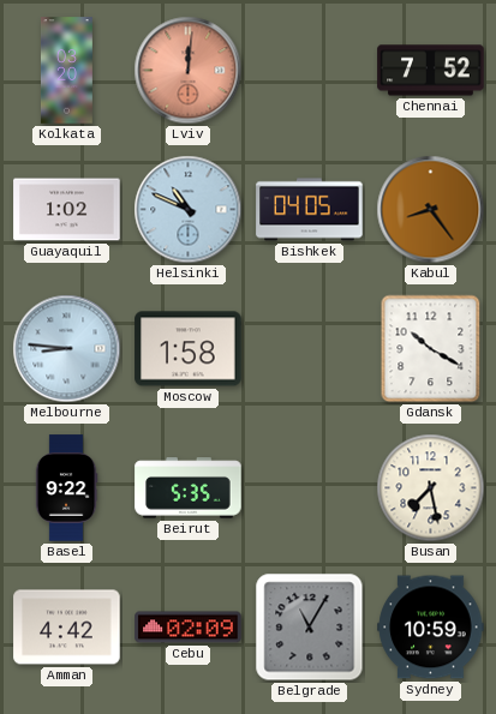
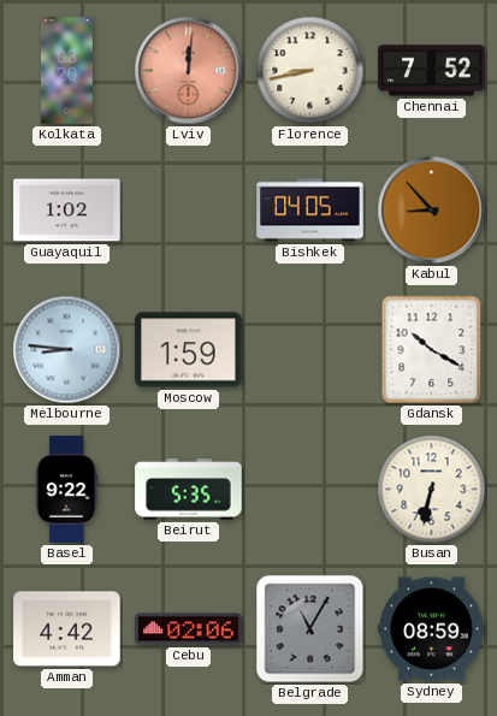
Florence: none -> 8:43 (310, 71)
Helsinki: 10:49 -> none (189, 210)
Kabul: 8:24 -> 8:53 (432, 211)
Moscow: 1:58 -> 1:59 (189, 350)
Busan: 7:28 -> 6:32 (432, 490)
Cebu: 02:09 -> 02:06 (189, 629)
Sydney: 10:59 -> 08:59 (432, 629)
